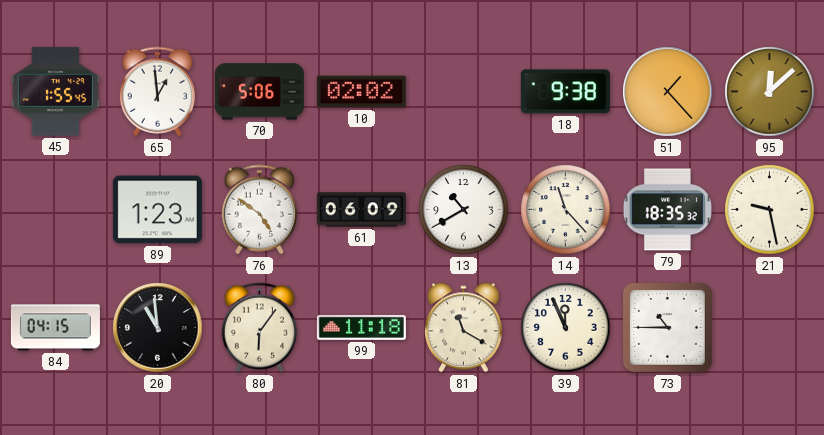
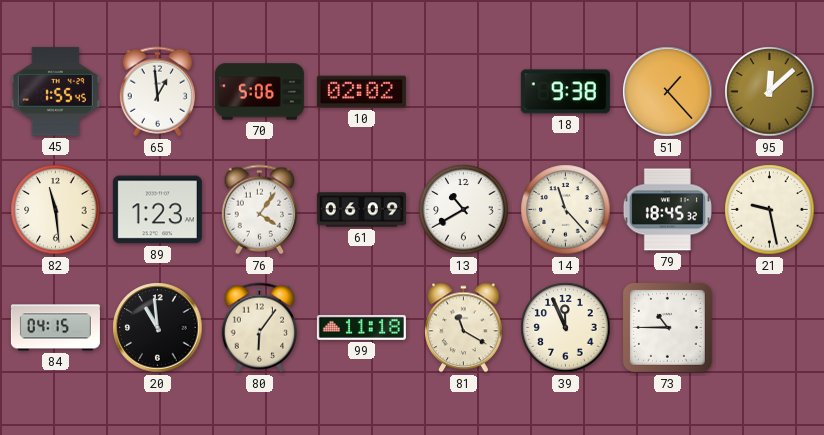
82: none -> 11:29 (56, 210)
76: 4:51 -> 4:06 (259, 210)
79: 18:35 -> 18:45 (667, 210)
